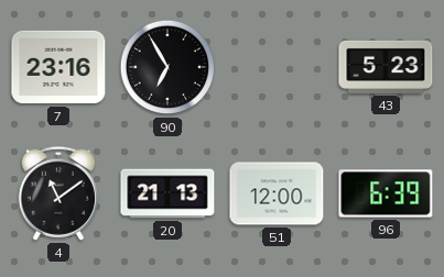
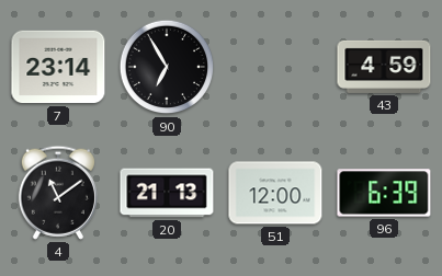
7: 23:16 -> 23:14 (58, 67)
43: 5:23 -> 4:59 (384, 67)
